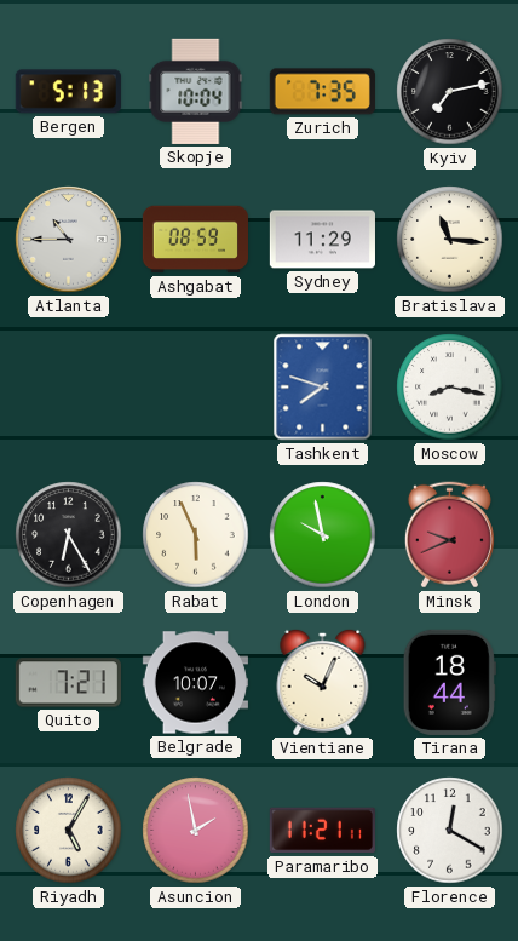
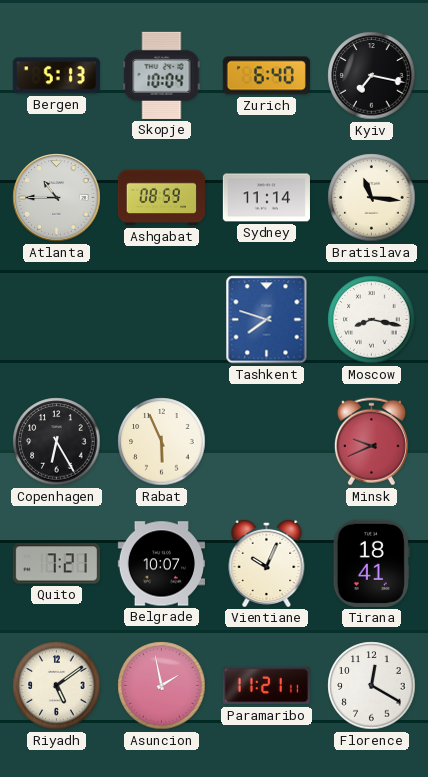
Zurich: 7:35 -> 6:40 (266, 76)
Kyiv: 7:13 -> 7:17 (372, 76)
Sydney: 11:29 -> 11:14 (266, 198)
London: 9:58 -> none (323, 535)
Tirana: 18:44 -> 18:41 (371, 563)
Riyadh: 5:05 -> 5:09 (57, 686)
